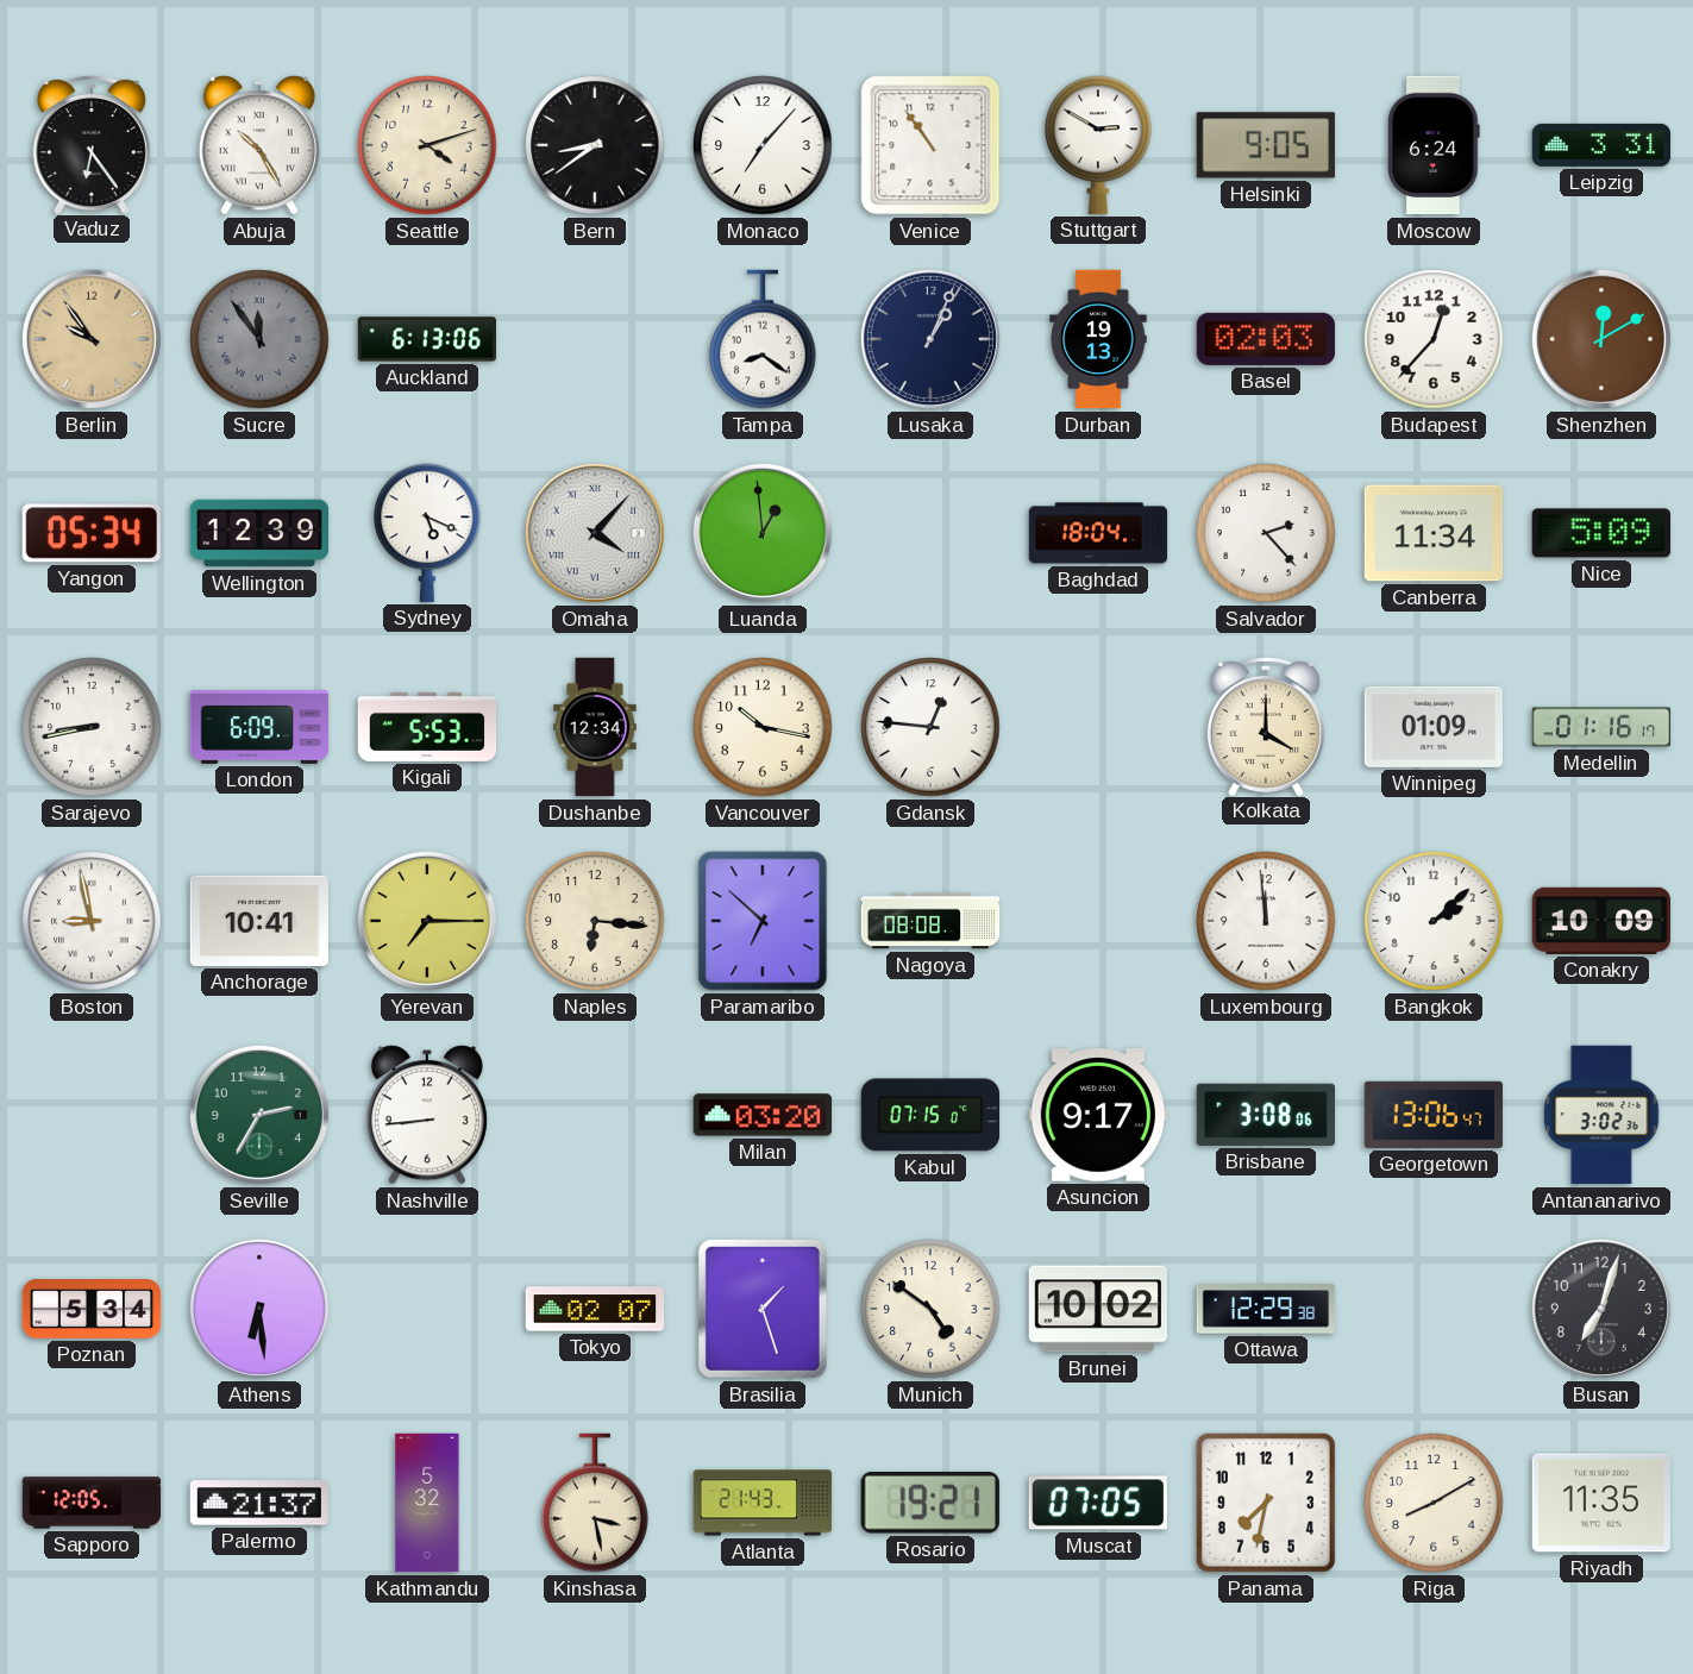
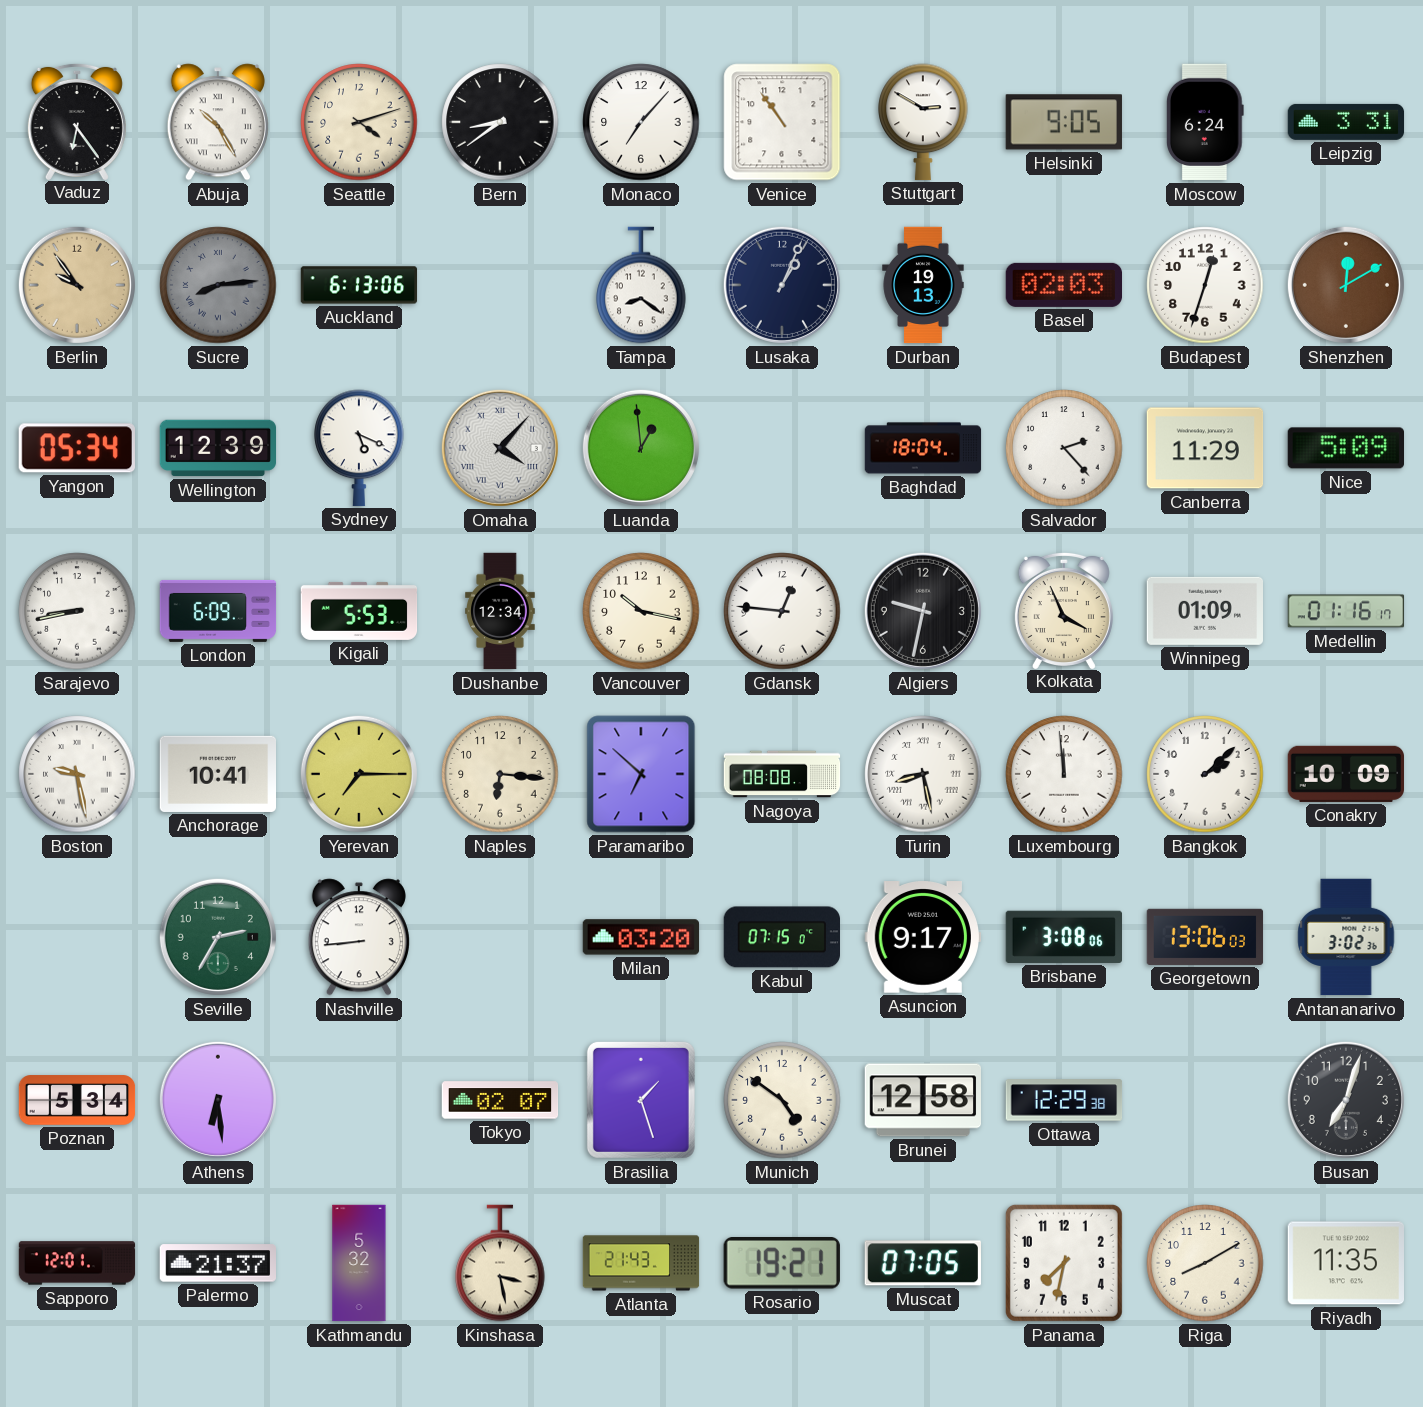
Sucre: 11:54 -> 8:14 (218, 285)
Budapest: 12:37 -> 12:33 (1205, 285)
Canberra: 11:34 -> 11:29 (1205, 448)
Algiers: none -> 9:32 (923, 611)
Kolkata: 4:00 -> 3:56 (1064, 610)
Boston: 8:58 -> 9:28 (77, 774)
Turin: none -> 8:28 (923, 774)
Georgetown: 13:06:47 -> 13:06:03 (1205, 937)
Brunei: 10:02 -> 12:58 (922, 1100)
Sapporo: 12:05 -> 12:01 (77, 1263)
